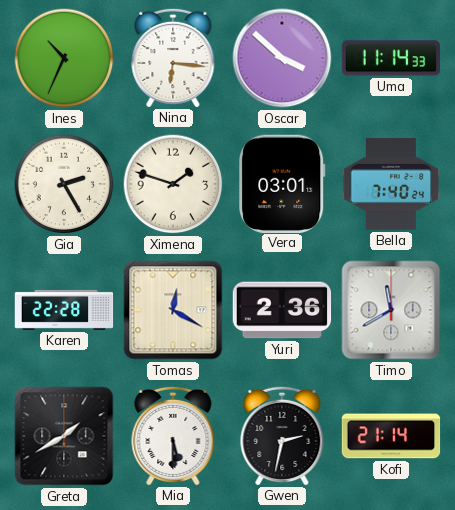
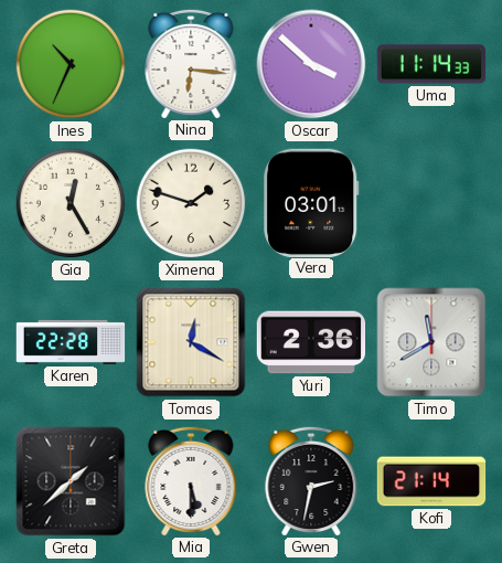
Gia: 2:25 -> 12:25 (71, 203)
Bella: 7:40 -> none (391, 184)
Greta: 1:40 -> 1:38 (71, 481)
